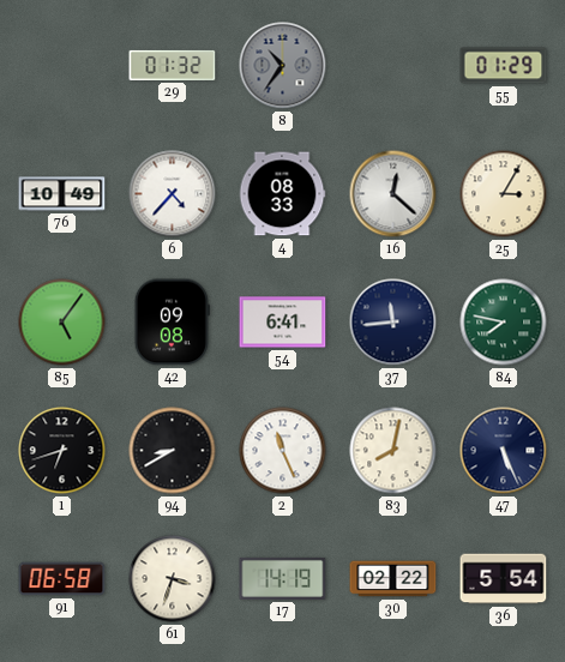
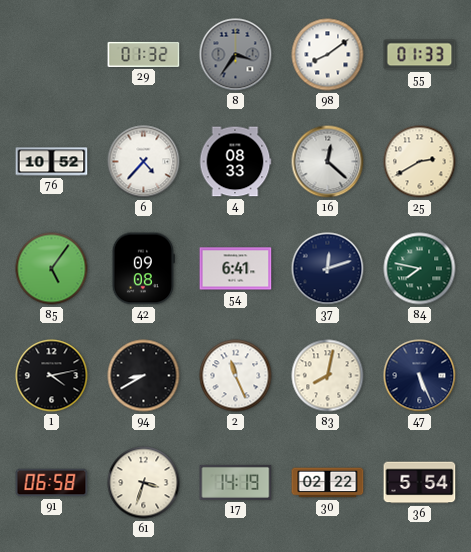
8: 10:36 -> 3:36 (236, 55)
98: none -> 8:09 (328, 55)
55: 01:29 -> 01:33 (420, 55)
76: 10:49 -> 10:52 (52, 162)
25: 3:05 -> 2:40 (420, 162)
37: 11:44 -> 12:12 (328, 269)
1: 6:42 -> 4:13 (52, 376)
